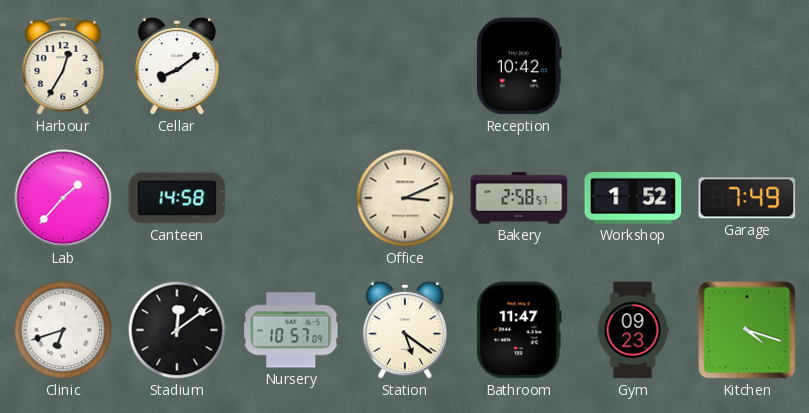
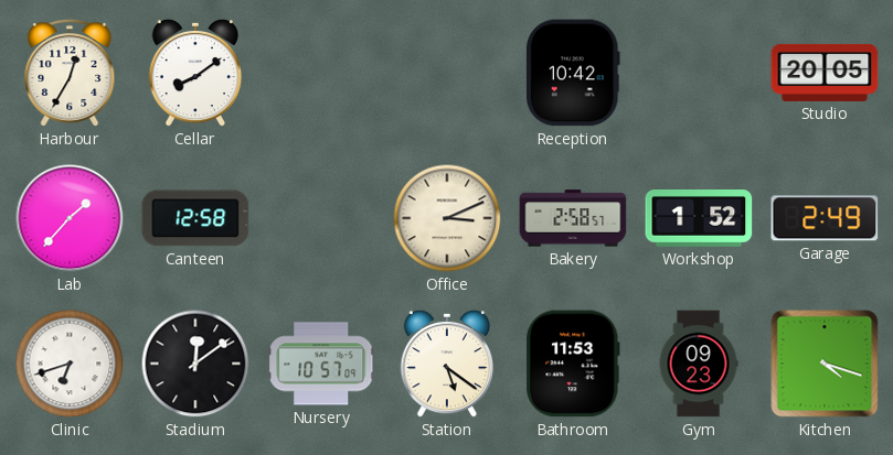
Studio: none -> 20:05 (825, 73)
Canteen: 14:58 -> 12:58 (195, 218)
Garage: 7:49 -> 2:49 (825, 218)
Bathroom: 11:47 -> 11:53 (573, 364)
